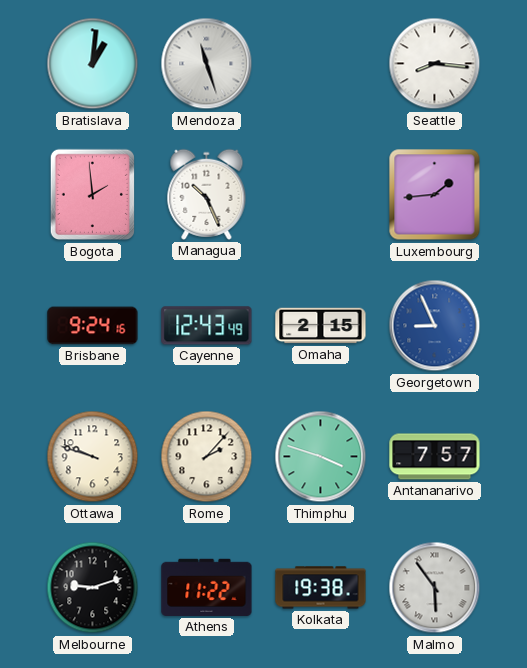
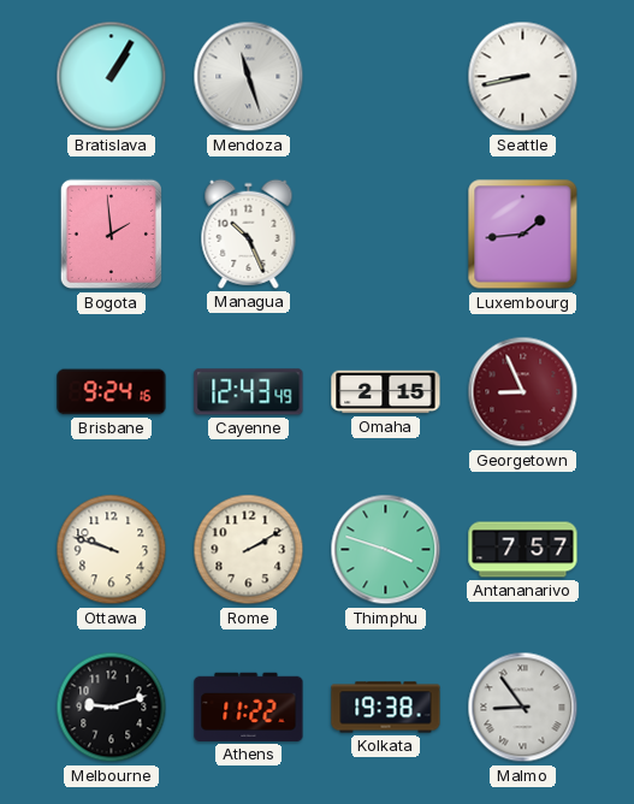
Bratislava: 1:01 -> 1:05 (112, 77)
Seattle: 8:16 -> 8:43 (523, 77)
Georgetown dial: blue -> burgundy (523, 392)
Rome: 2:07 -> 2:10 (249, 550)
Malmo: 5:54 -> 8:54 (523, 708)
